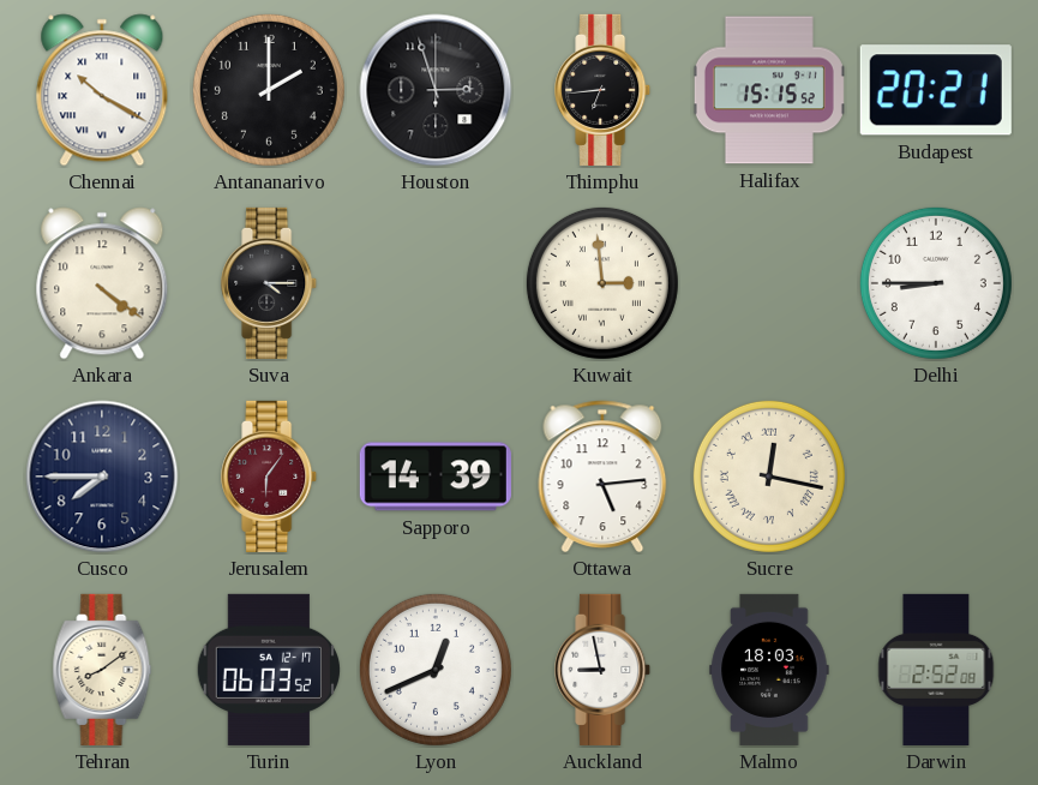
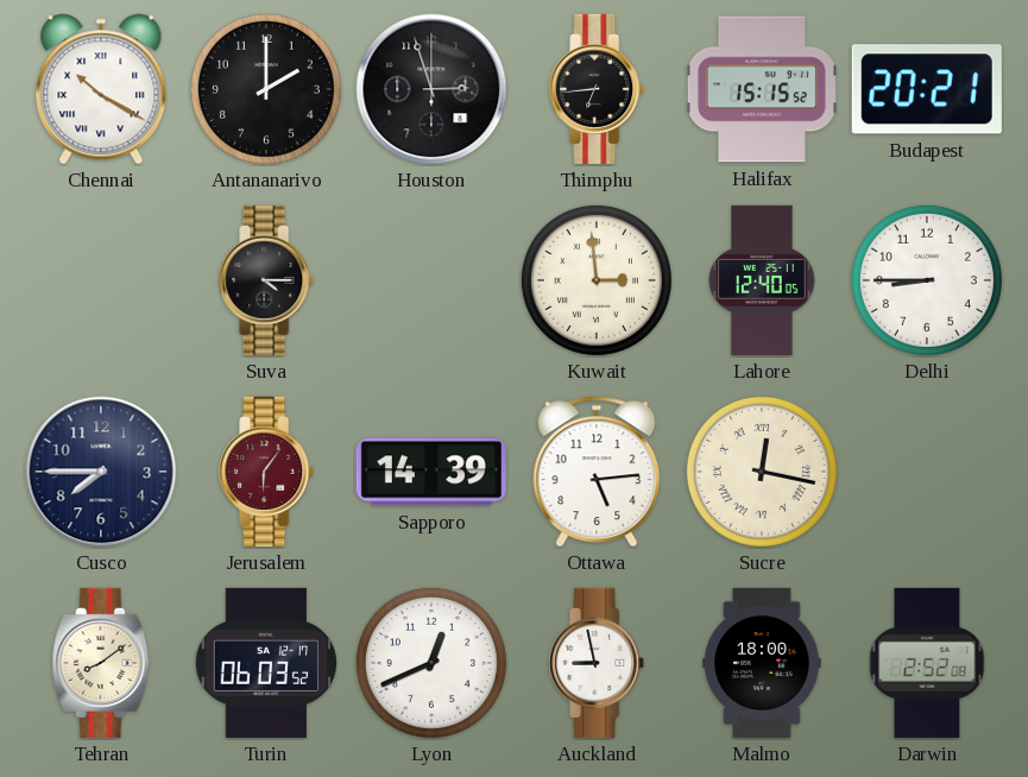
Ankara: 4:21 -> none (102, 283)
Lahore: none -> 12:40 (762, 280)
Malmo: 18:03 -> 18:00 (762, 663)
